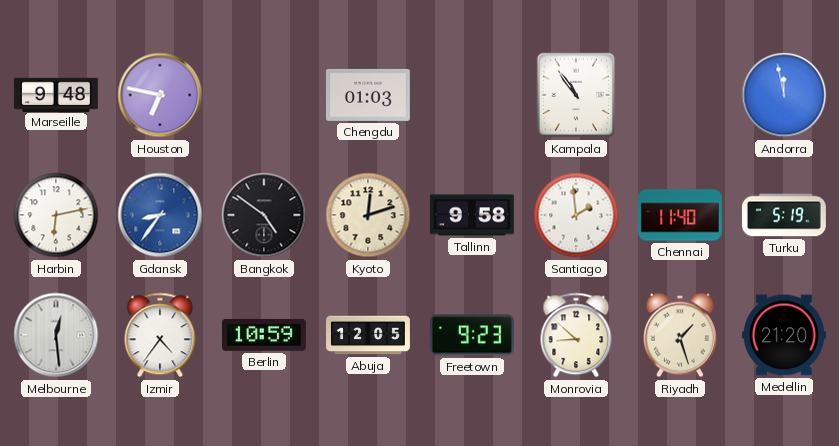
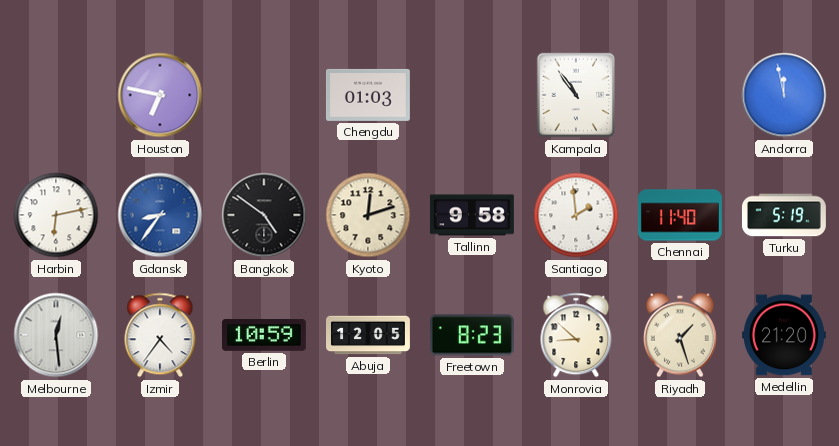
Marseille: 9:48 -> none (56, 94)
Freetown: 9:23 -> 8:23 (472, 335)
